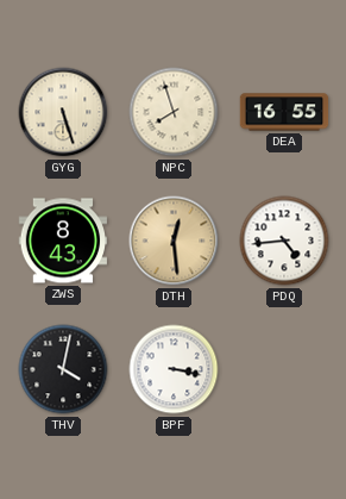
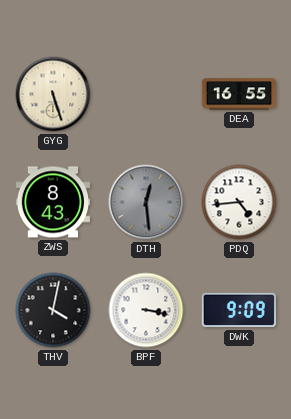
NPC: 7:57 -> none (174, 112)
DTH dial: champagne -> grey (146, 202)
DWK: none -> 9:09 (239, 310)
